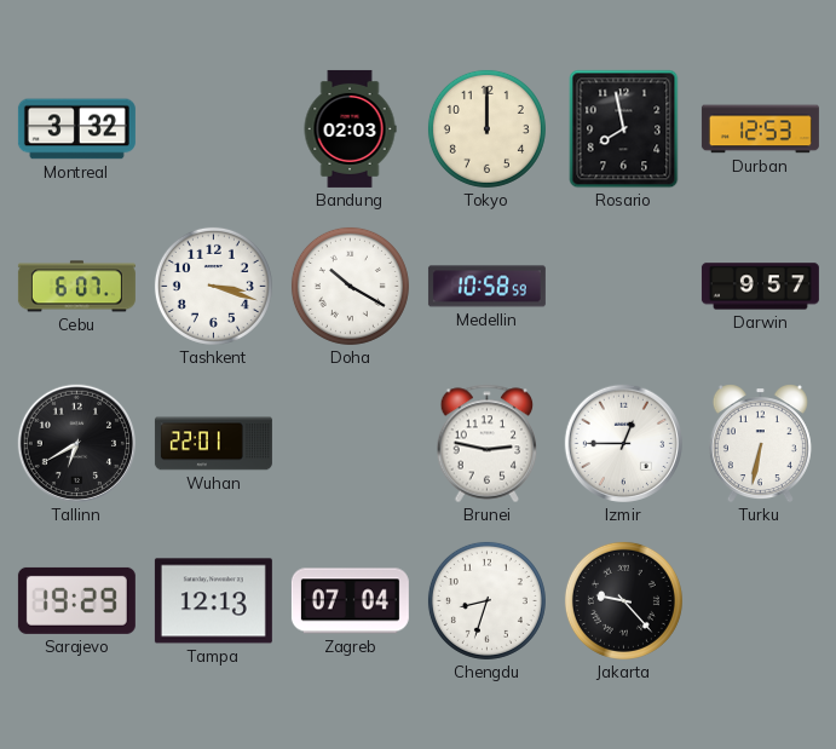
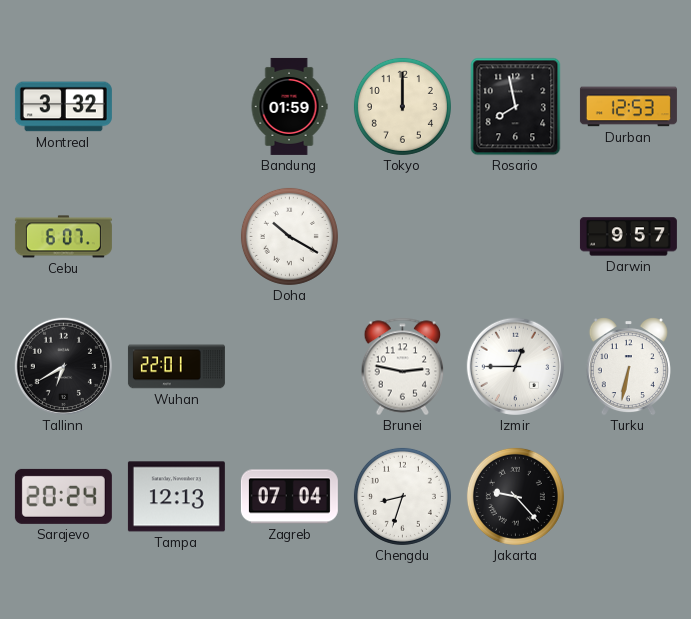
Bandung: 02:03 -> 01:59 (289, 106)
Tashkent: 3:18 -> none (213, 286)
Medellin: 10:58 -> none (486, 287)
Sarajevo: 19:29 -> 20:24 (63, 496)
